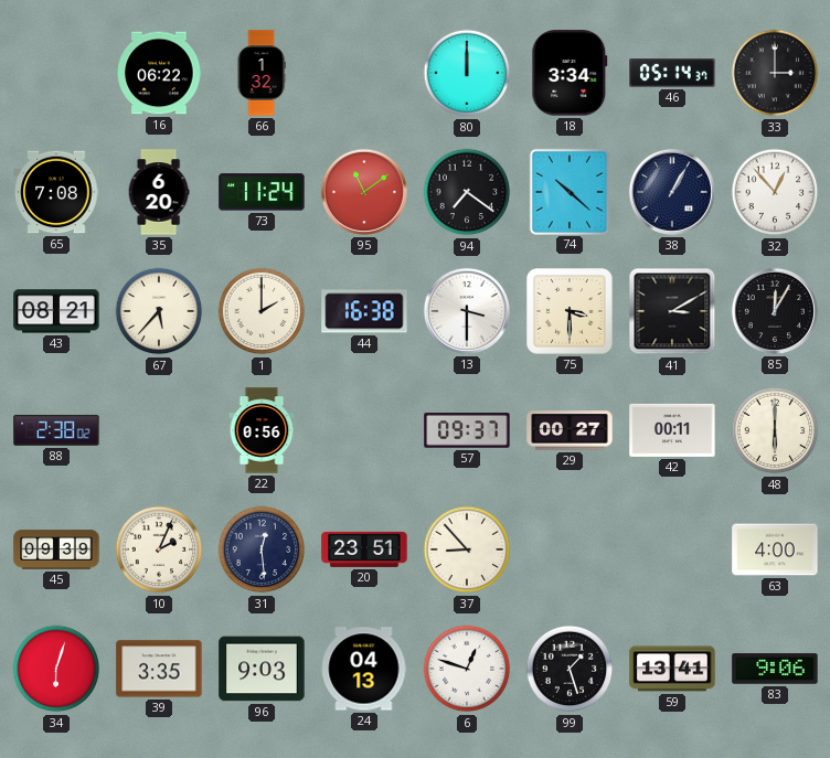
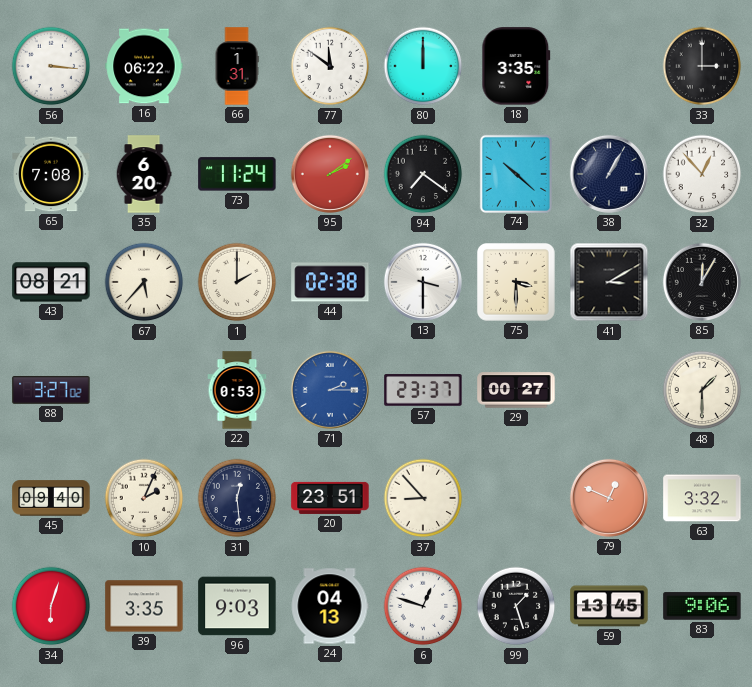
56: none -> 3:16 (51, 66)
66: 1:32 -> 1:31 (237, 66)
77: none -> 11:51 (330, 66)
18: 3:34 -> 3:35 (516, 66)
46: 05:14 -> none (672, 73)
95: 11:09 -> 2:09 (330, 174)
44: 16:38 -> 02:38 (330, 282)
88: 2:38 -> 3:27 (51, 390)
22: 0:56 -> 0:53 (237, 390)
71: none -> 2:15 (330, 390)
57: 09:37 -> 23:37 (423, 390)
42: 00:11 -> none (672, 430)
48: 6:00 -> 1:30 (702, 390)
45: 09:39 -> 09:40 (51, 498)
79: none -> 12:49 (609, 498)
63: 4:00 -> 3:32 (702, 498)
59: 13:41 -> 13:45 (609, 606)
